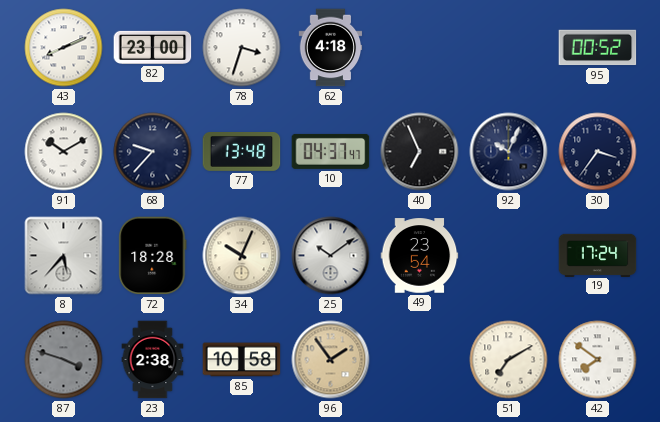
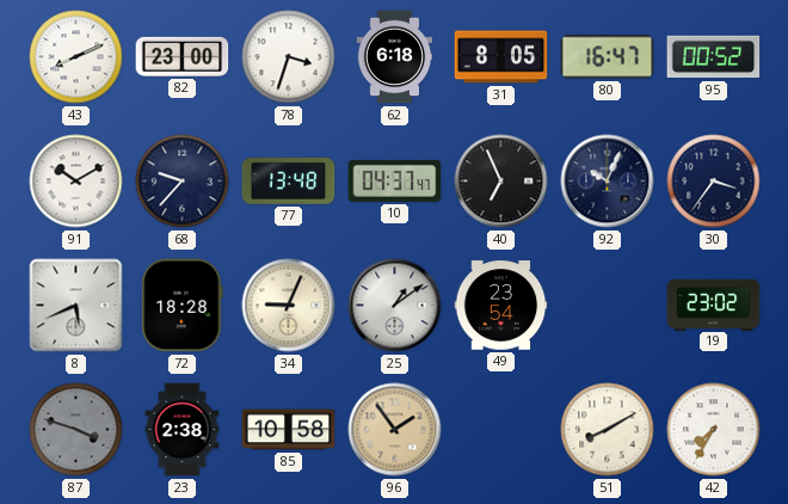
62: 4:18 -> 6:18 (395, 57)
31: none -> 8:05 (501, 57)
80: none -> 16:47 (608, 57)
8: 5:37 -> 5:41 (76, 306)
34: 10:04 -> 9:04 (289, 306)
25: 10:09 -> 1:09 (395, 306)
19: 17:24 -> 23:02 (714, 305)
51: 7:10 -> 8:10 (608, 430)
42: 7:51 -> 7:35 (714, 430)
